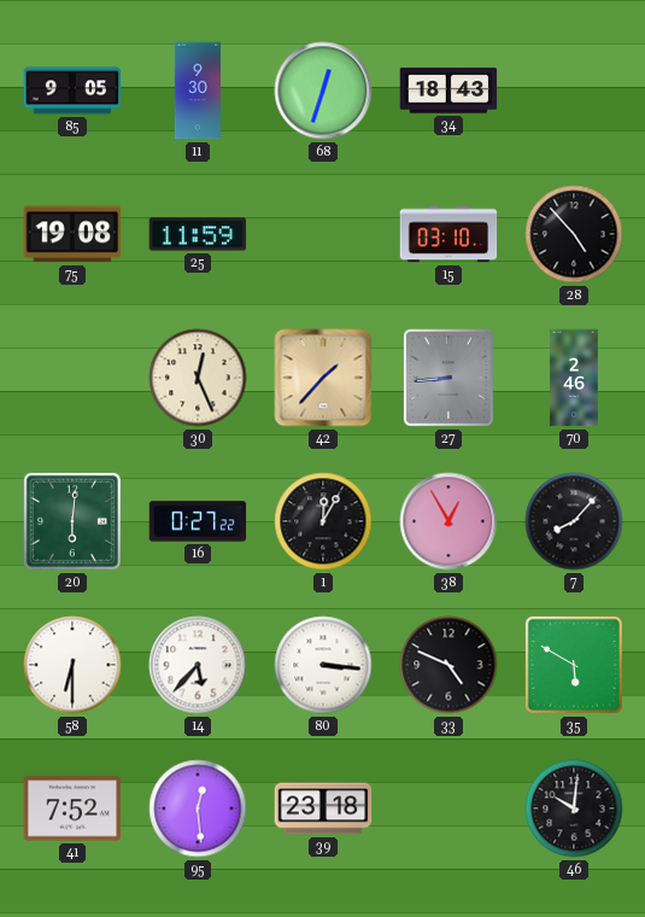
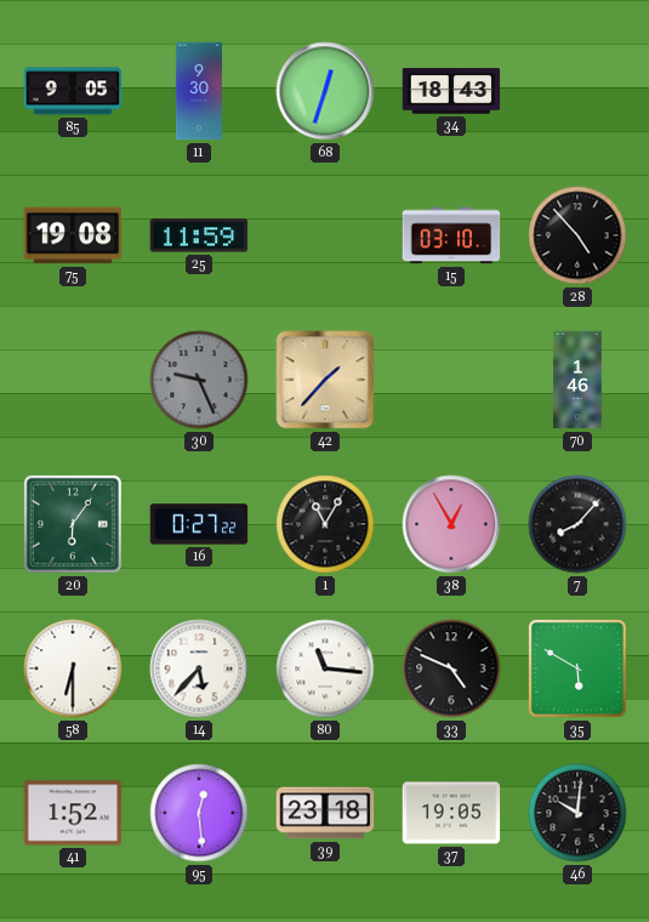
30: 12:26 -> 9:26 (199, 380)
30 dial: cream -> grey (199, 380)
27: 8:44 -> none (450, 379)
70: 2:46 -> 1:46 (577, 380)
20: 6:01 -> 6:06 (73, 524)
1: 12:05 -> 11:05 (325, 524)
80: 3:16 -> 11:16 (325, 668)
41: 7:52 -> 1:52 (73, 813)
37: none -> 19:05 (451, 813)
